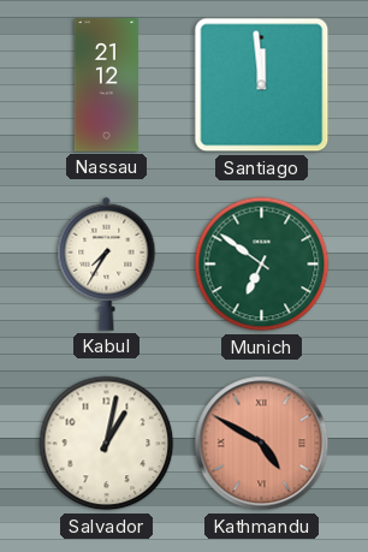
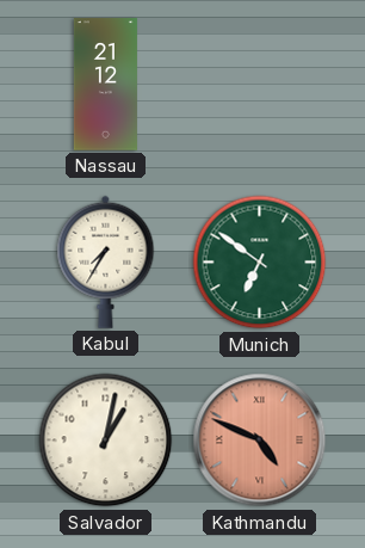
Santiago: 11:59 -> none (262, 85)
Kathmandu: 4:50 -> 4:49 (260, 441)
